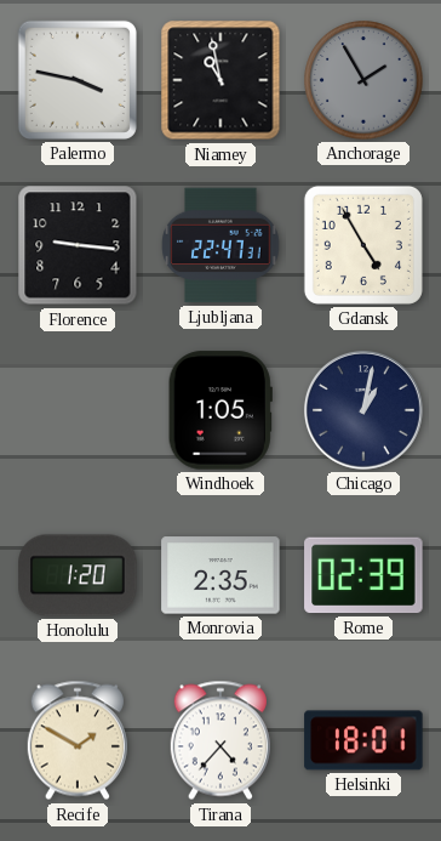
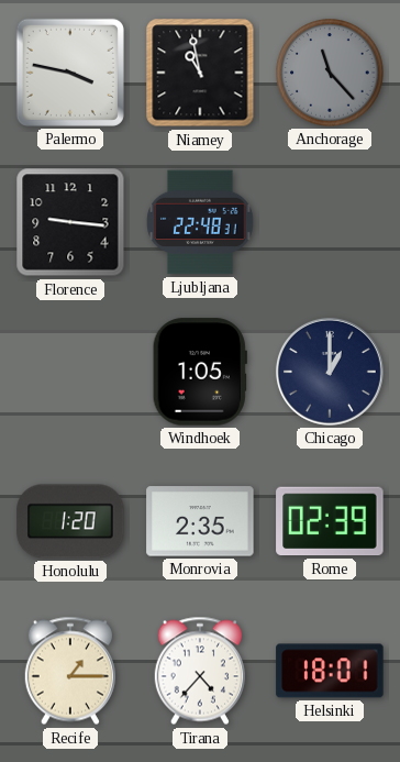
Anchorage: 1:55 -> 11:23 (330, 73)
Ljubljana: 22:47 -> 22:48 (200, 222)
Gdansk: 4:55 -> none (363, 245)
Chicago: 1:02 -> 1:00 (330, 372)
Recife: 1:50 -> 1:15 (70, 671)
